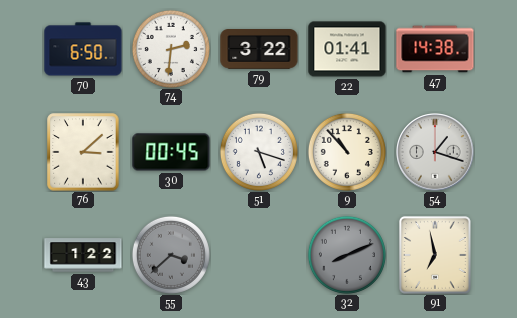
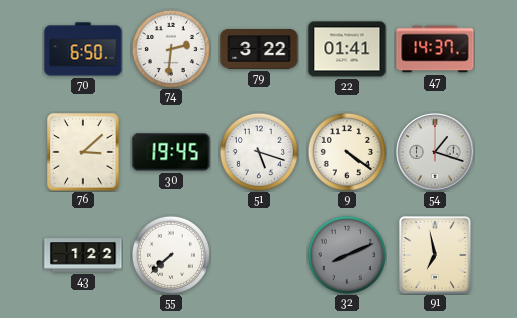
47: 14:38 -> 14:37 (435, 49)
30: 00:45 -> 19:45 (171, 152)
9: 10:53 -> 4:21 (347, 152)
55: 3:38 -> 7:38 (171, 255)
55 dial: grey -> white (171, 255)
